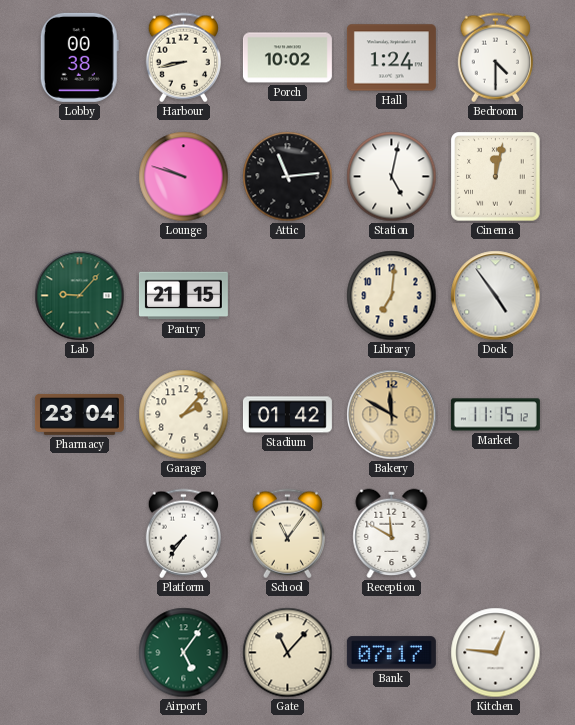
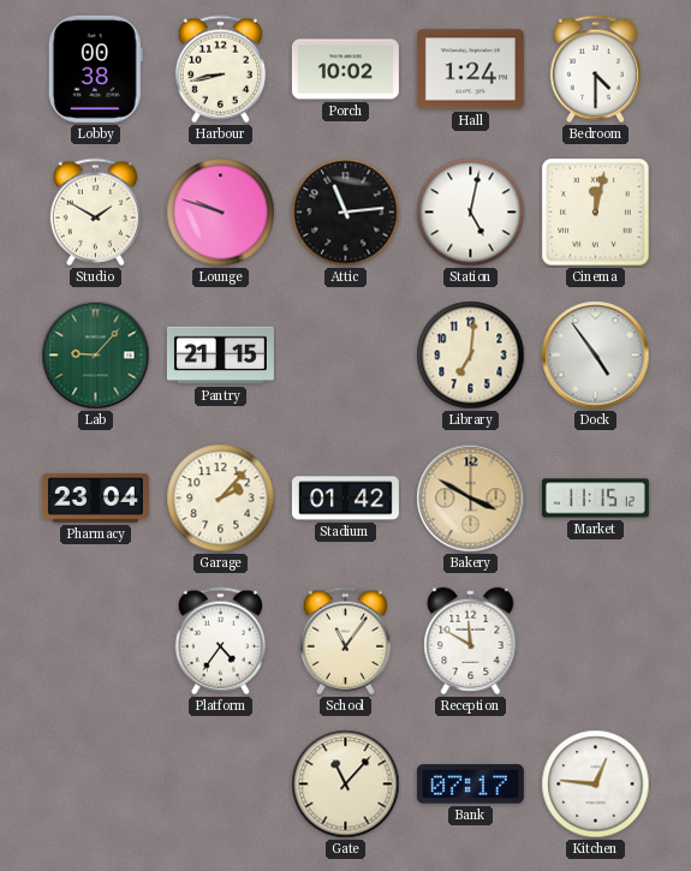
Studio: none -> 1:50 (95, 213)
Bakery: 11:50 -> 3:50 (471, 499)
Platform: 7:36 -> 4:36 (220, 642)
Airport: 5:06 -> none (184, 653)
